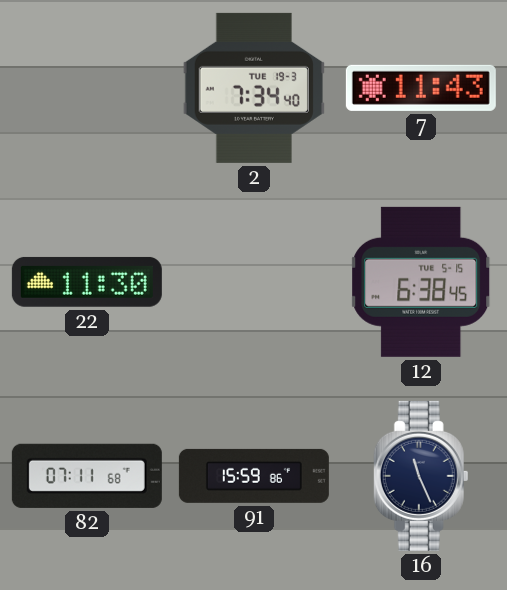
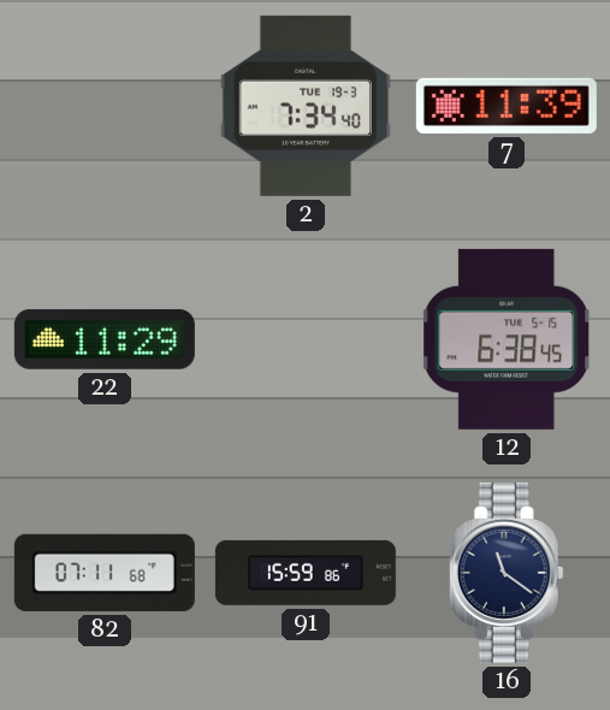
7: 11:43 -> 11:39 (507, 106)
22: 11:30 -> 11:29 (105, 339)
16: 11:26 -> 11:21 (507, 573)
